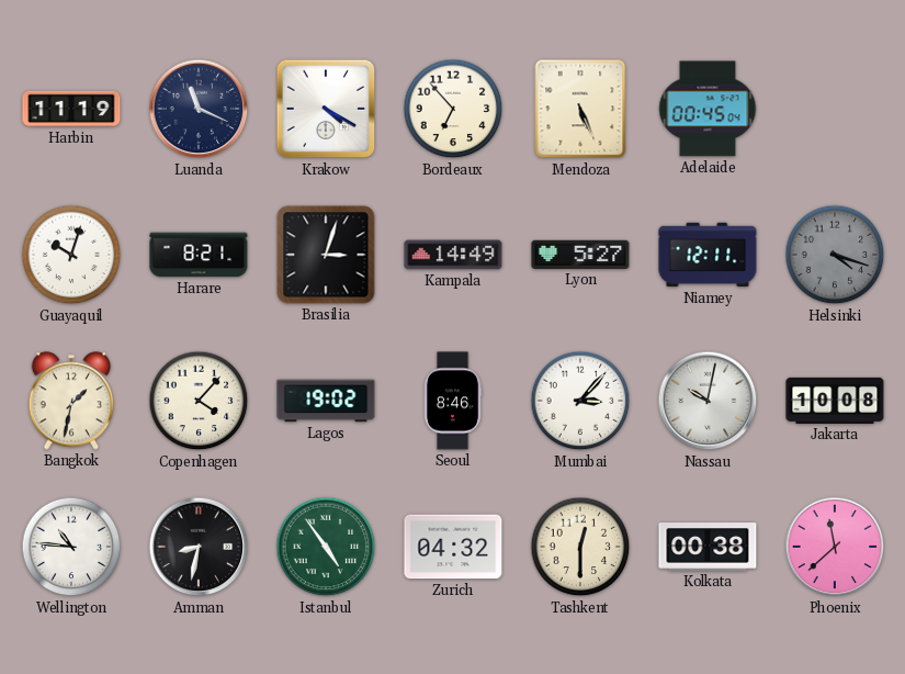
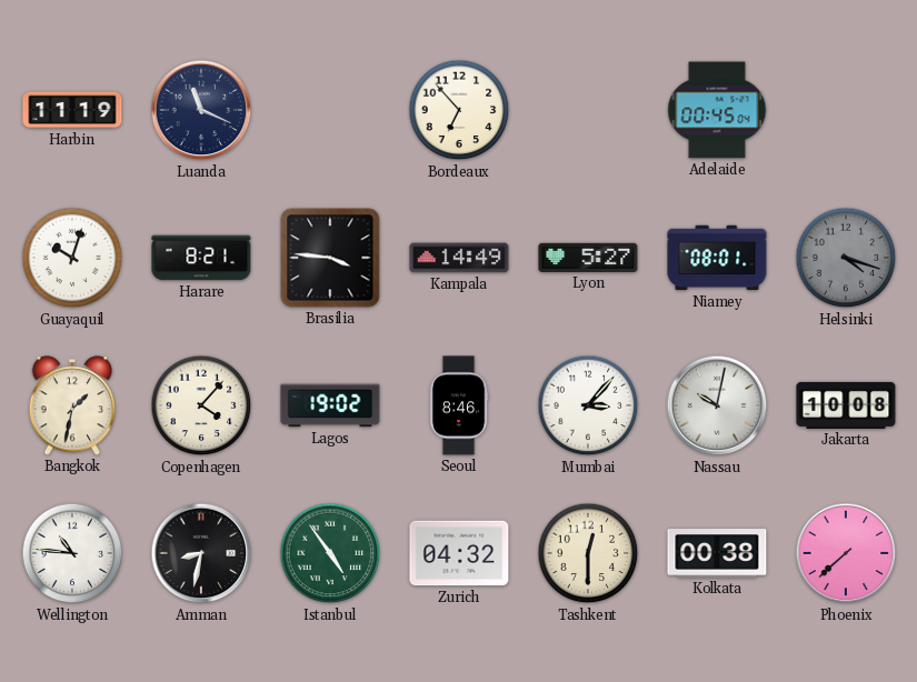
Krakow: 4:20 -> none (326, 109)
Mendoza: 5:26 -> none (580, 109)
Brasilia: 3:03 -> 3:46 (330, 258)
Niamey: 12:11 -> 08:01 (717, 258)
Phoenix: 11:38 -> 7:38 (846, 553)
